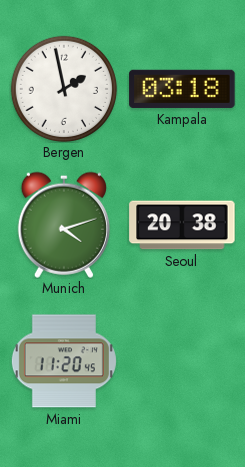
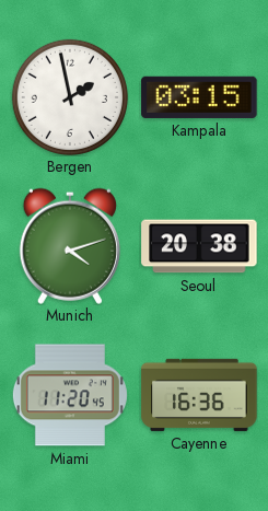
Kampala: 03:18 -> 03:15 (199, 97)
Cayenne: none -> 16:36 (199, 395)
